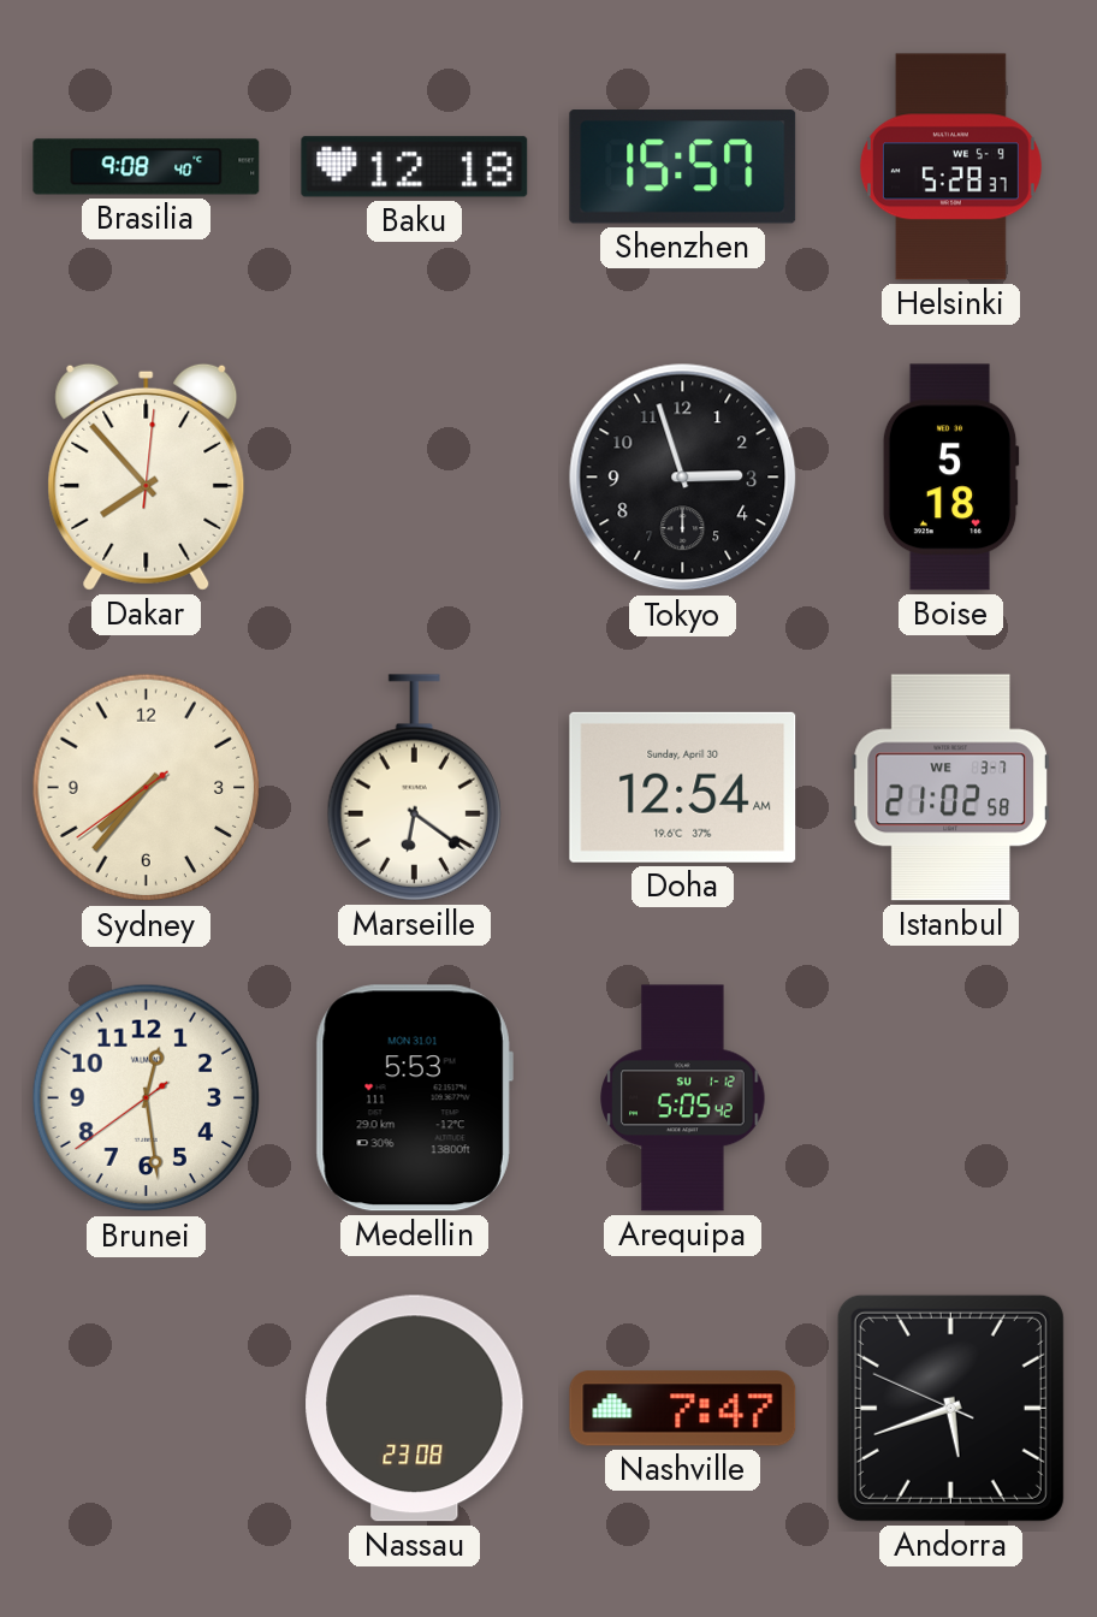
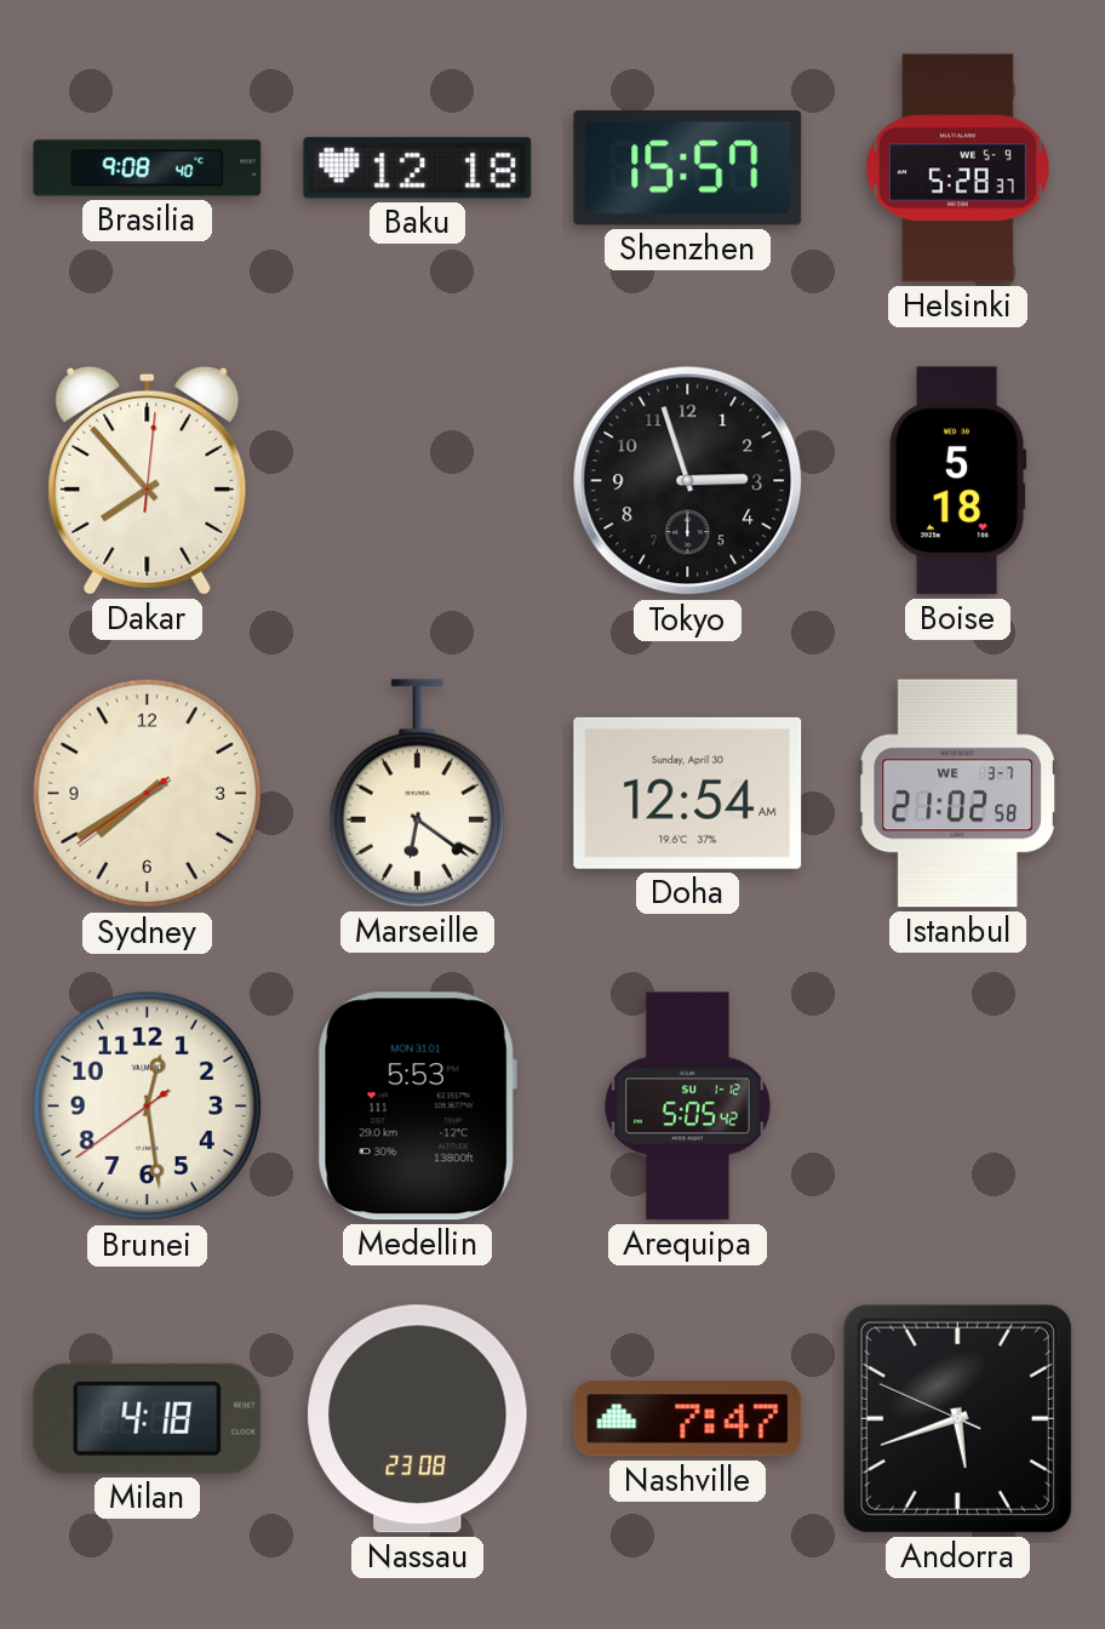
Sydney: 7:36 -> 7:39 (148, 794)
Milan: none -> 4:18 (148, 1418)
